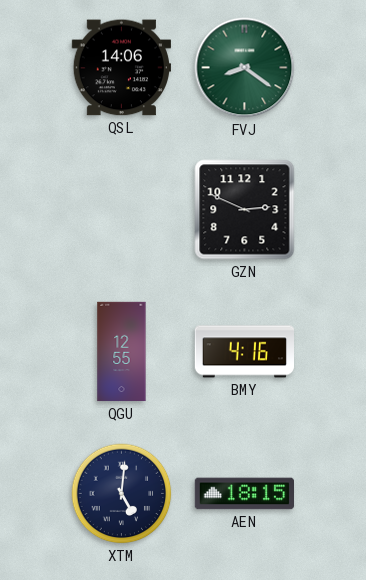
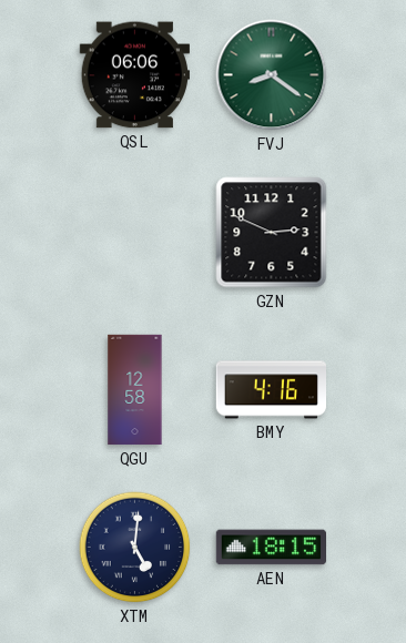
QSL: 14:06 -> 06:06 (134, 75)
QGU: 12:55 -> 12:58 (135, 390)
